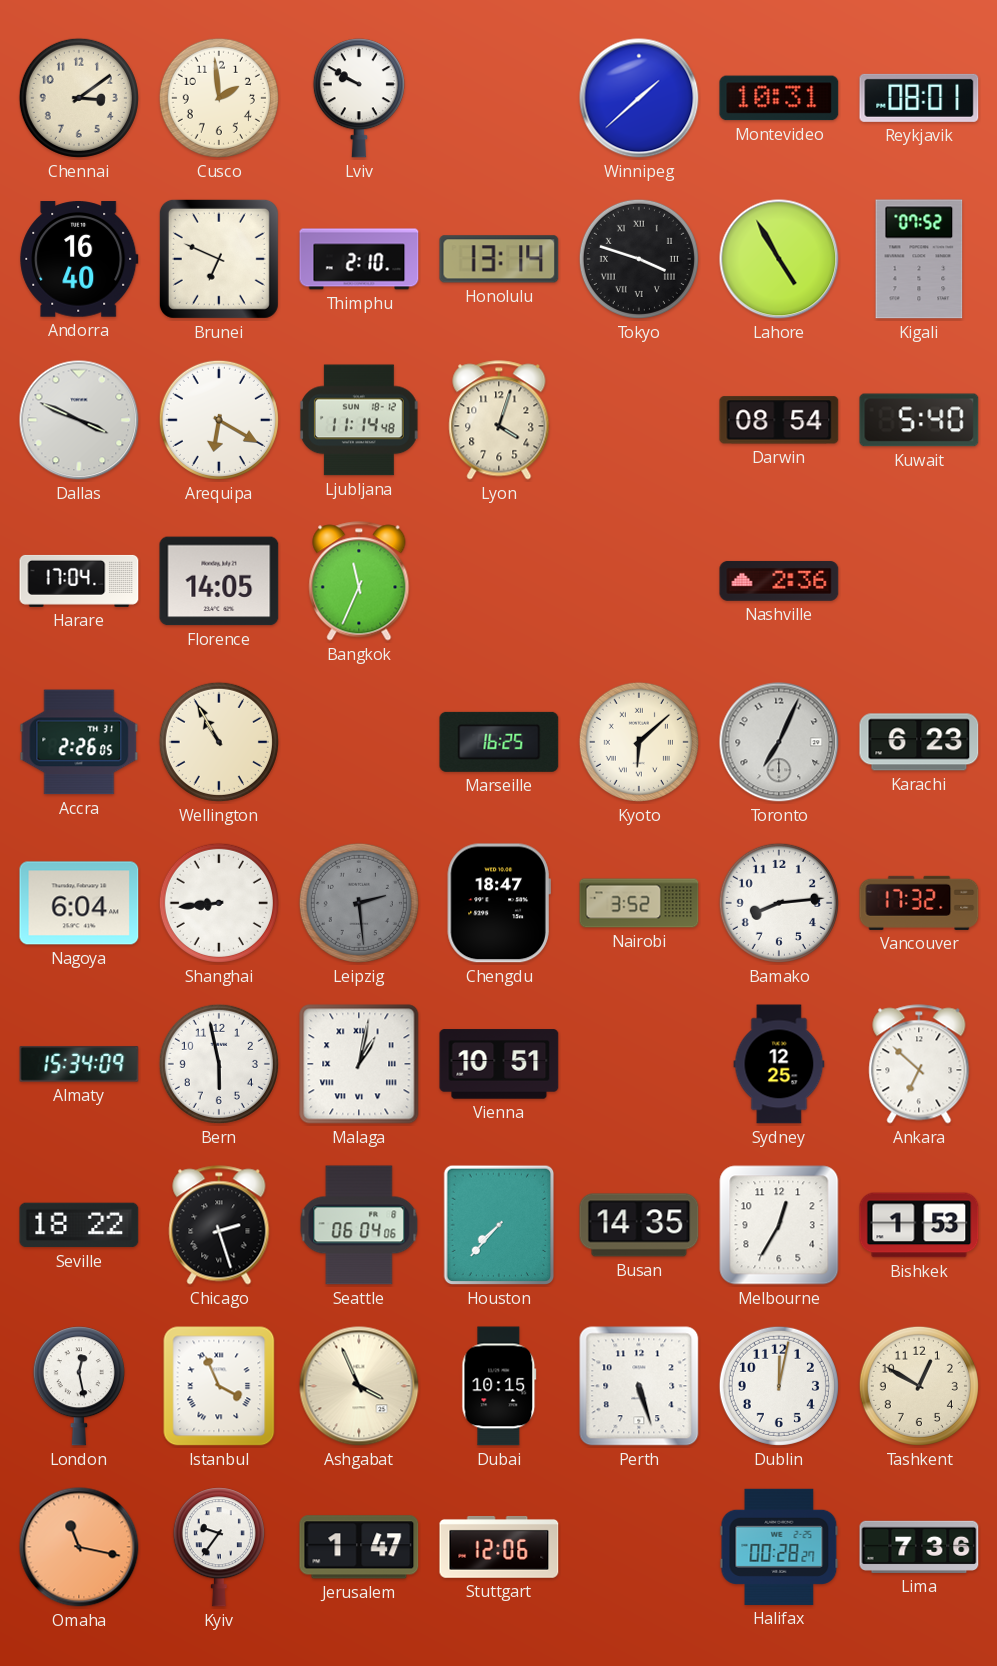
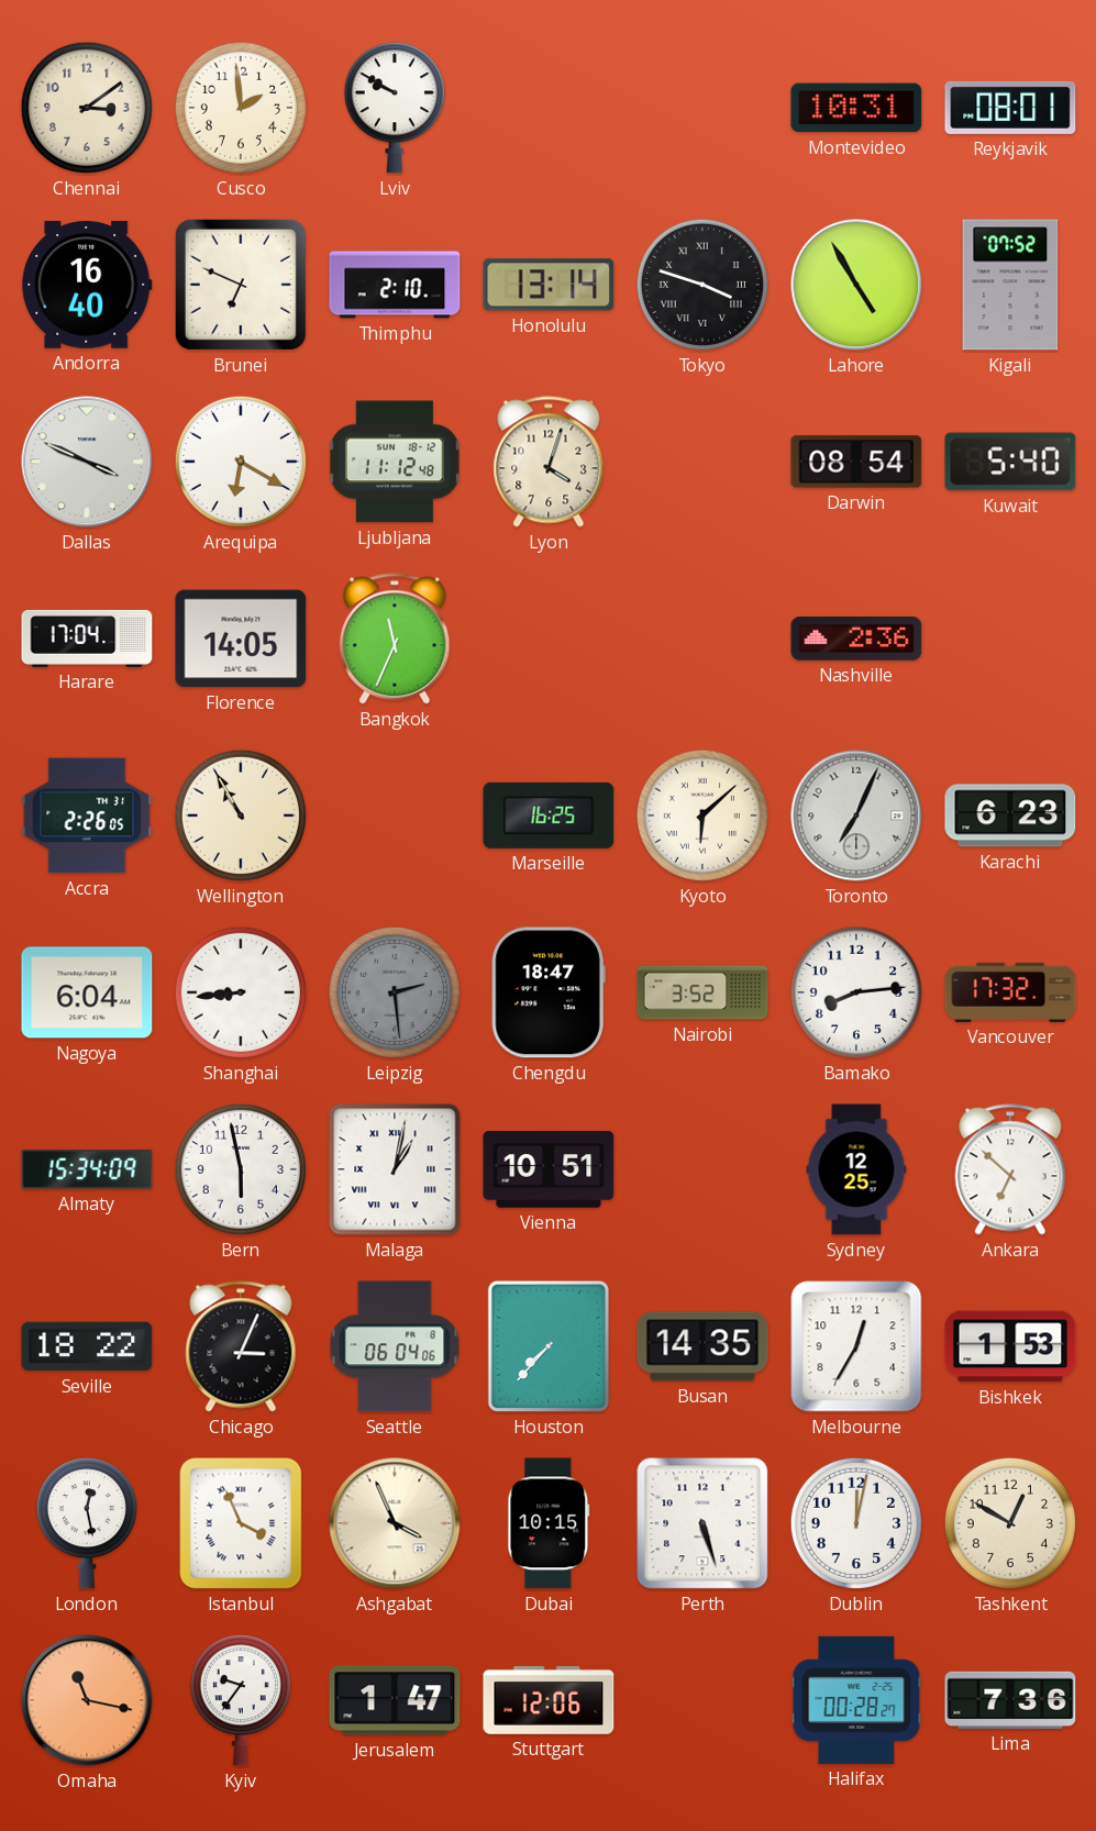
Winnipeg: 1:38 -> none (639, 98)
Ljubljana: 11:14 -> 11:12 (395, 462)
Chicago: 2:27 -> 3:04 (241, 1346)
